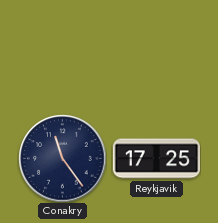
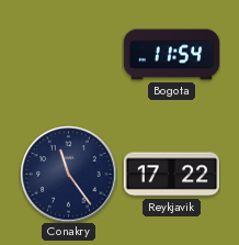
Bogota: none -> 11:54 (171, 55)
Reykjavik: 17:25 -> 17:22 (171, 175)
